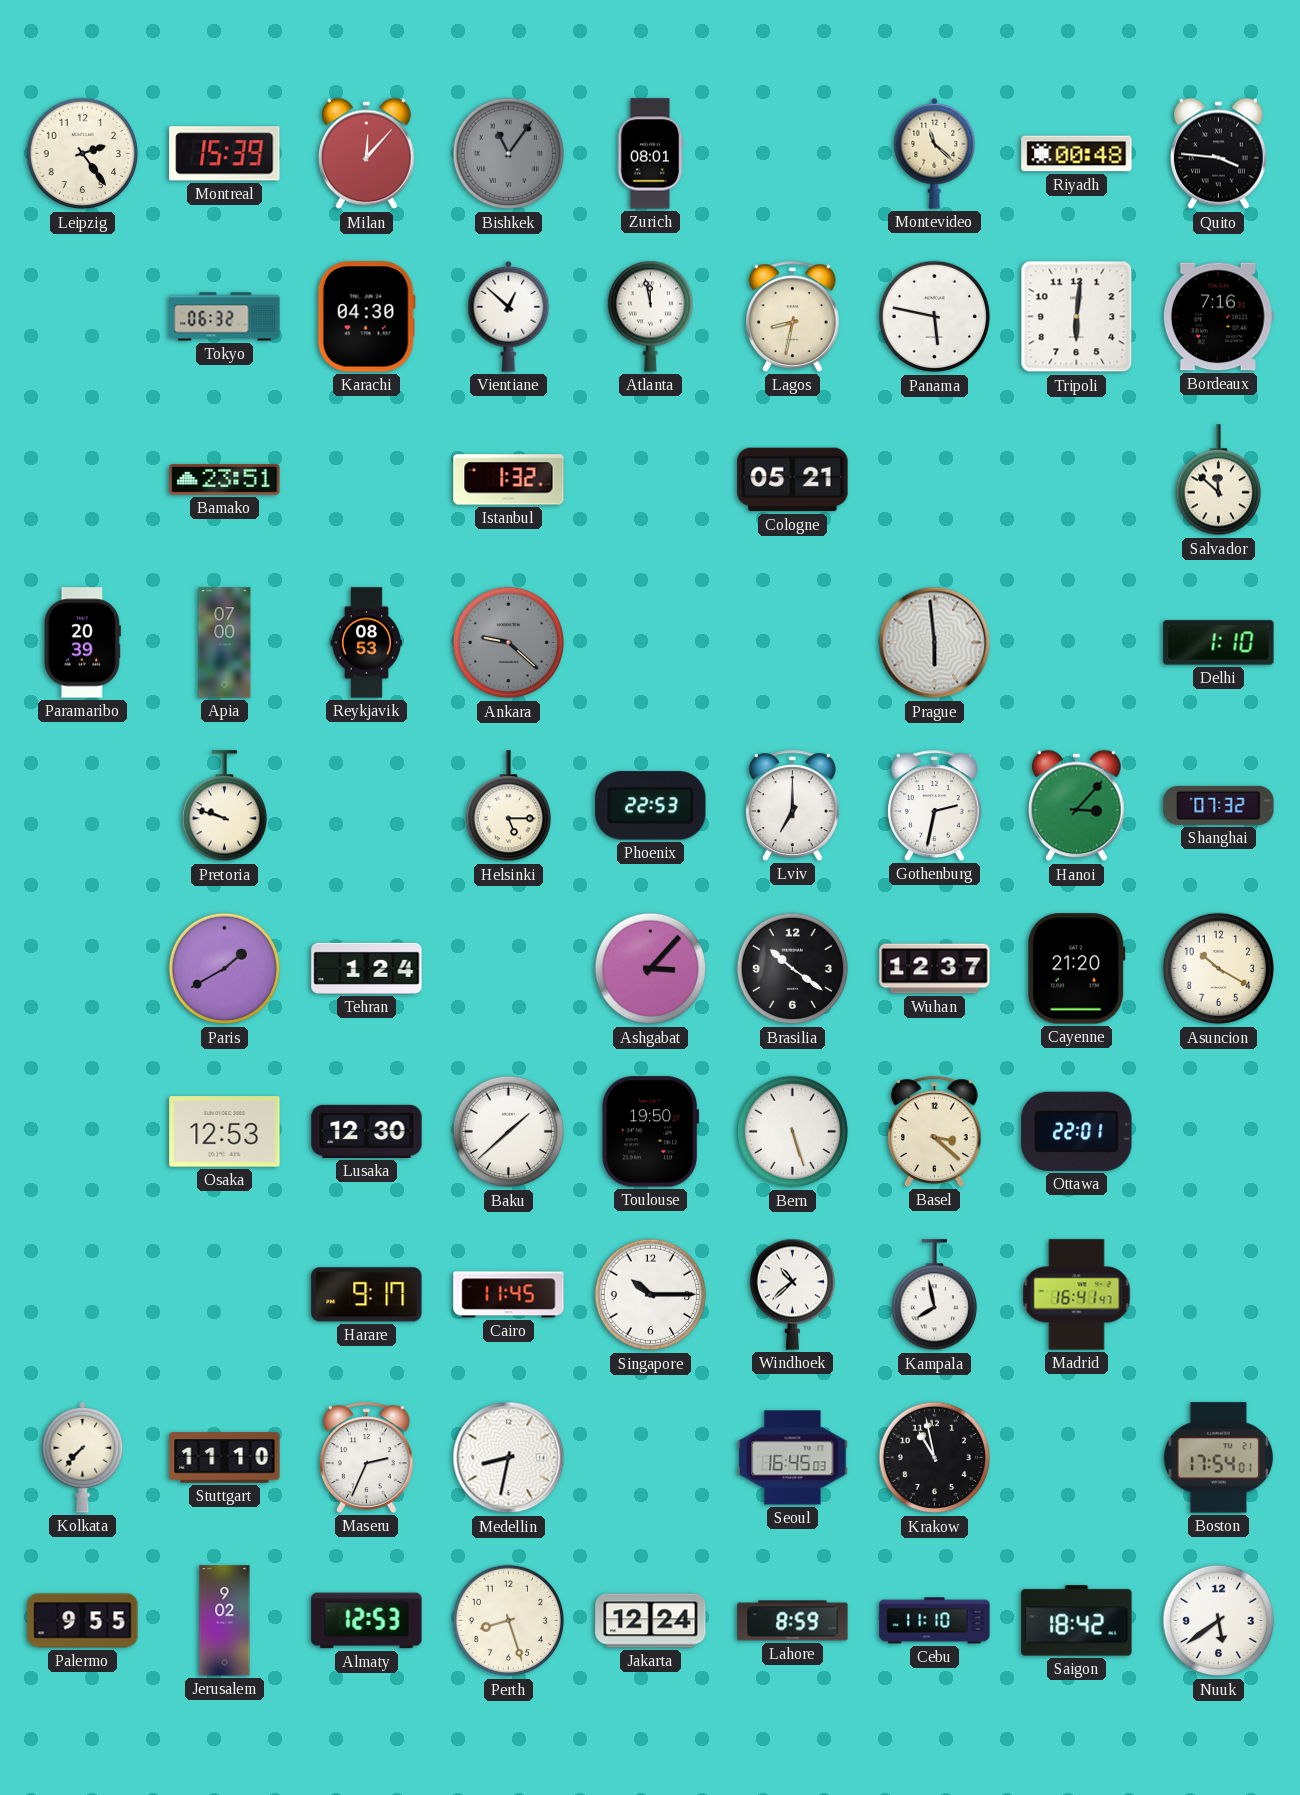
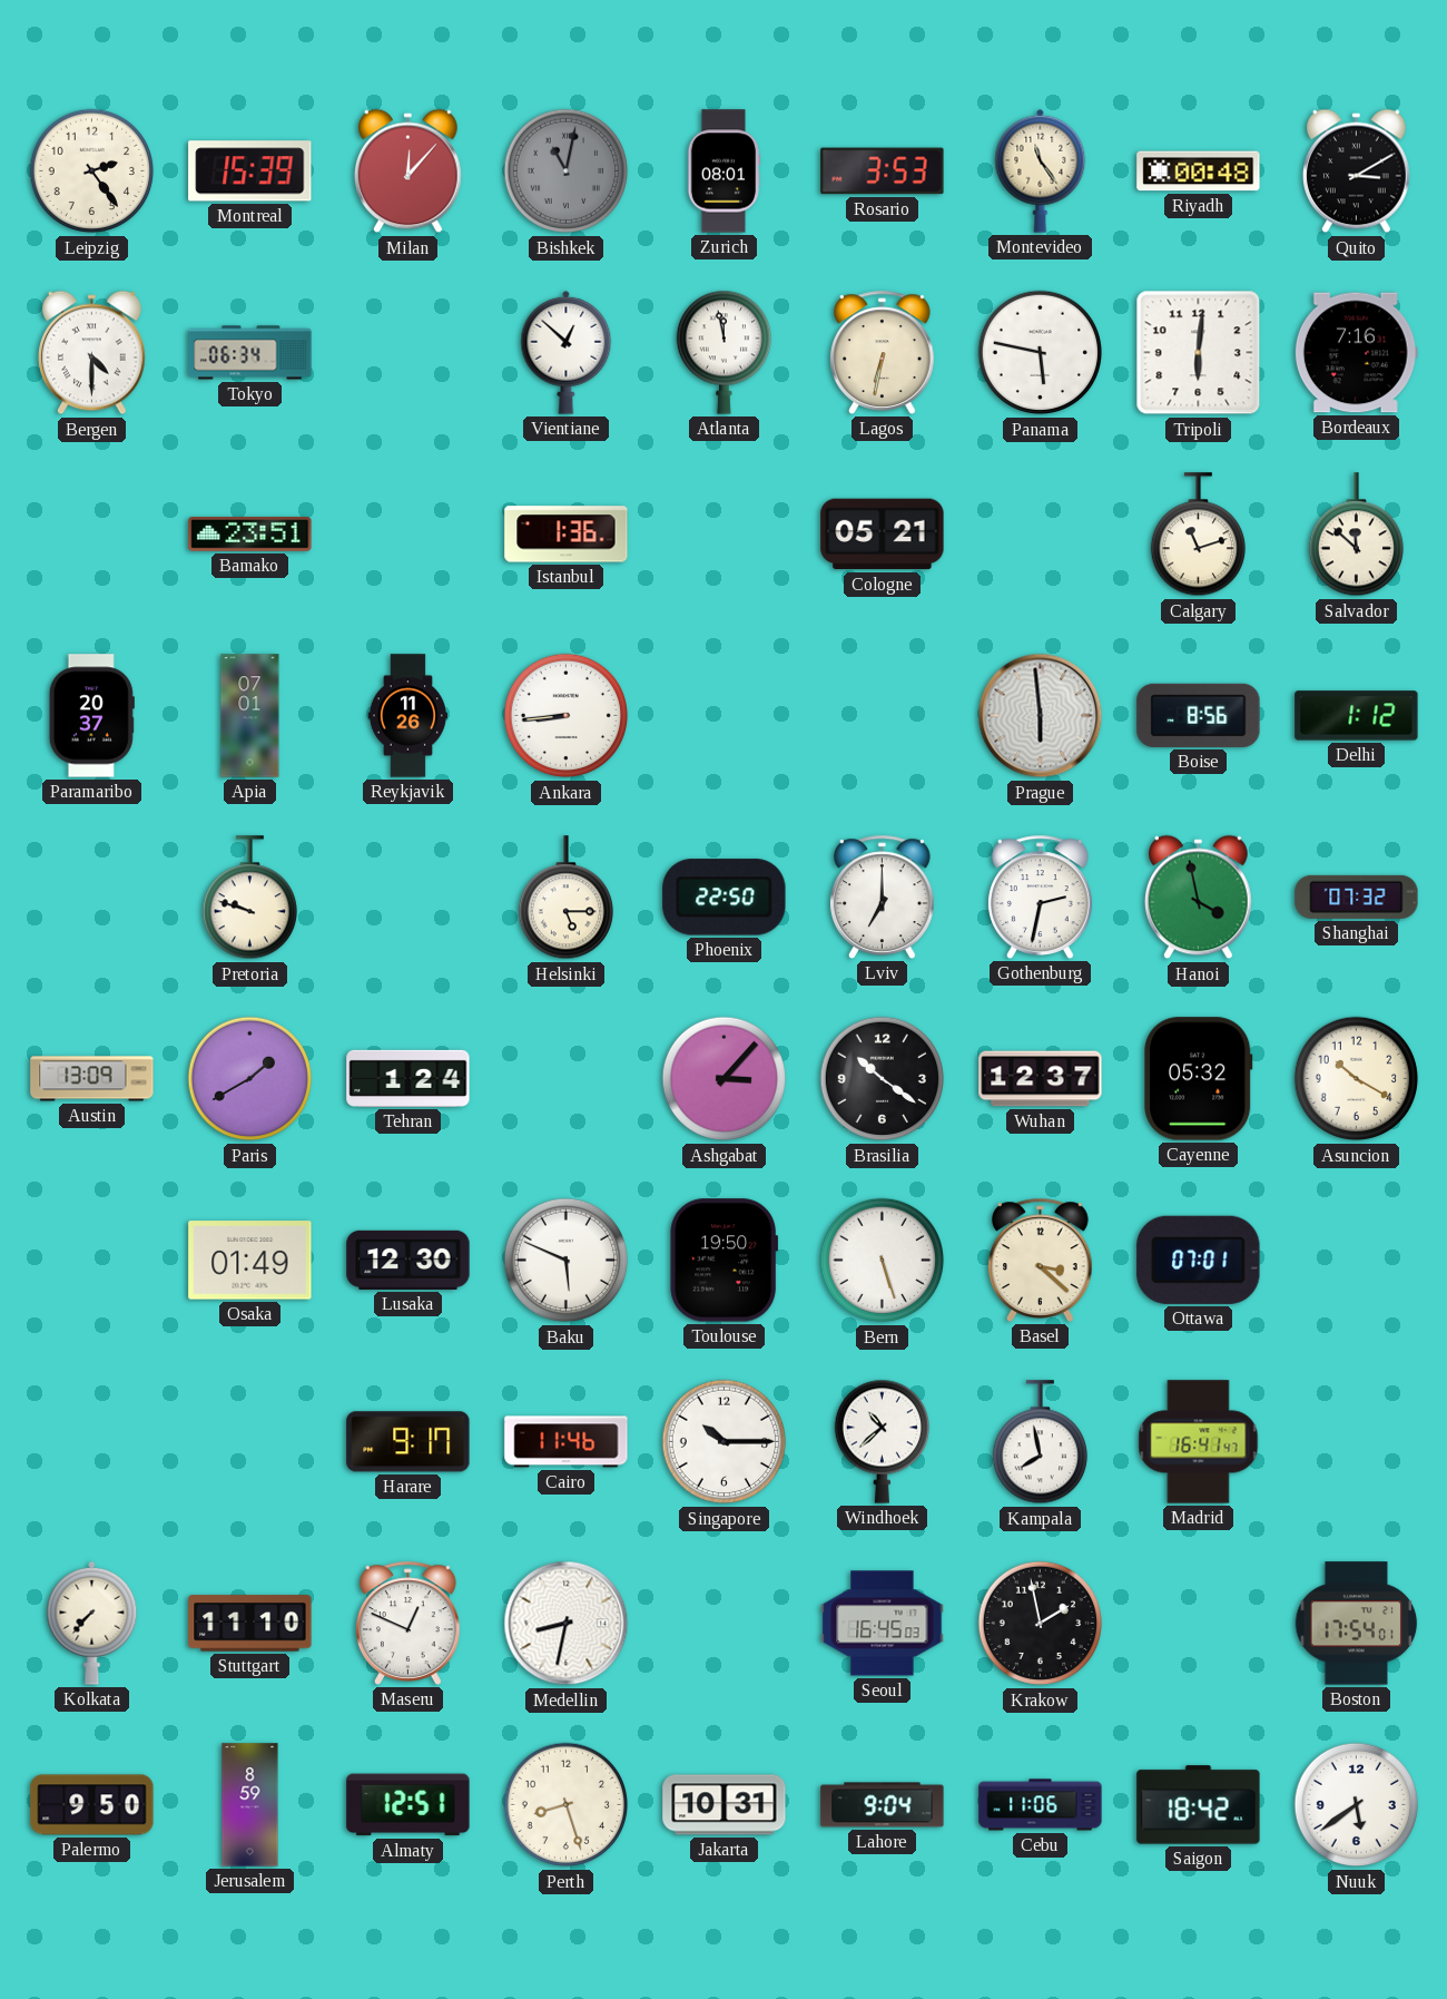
Bishkek: 11:06 -> 11:02 (567, 172)
Rosario: none -> 3:53 (883, 172)
Montevideo: 11:22 -> 11:24 (1041, 170)
Quito: 3:46 -> 3:10 (1357, 172)
Bergen: none -> 4:30 (92, 353)
Tokyo: 06:32 -> 06:34 (250, 353)
Karachi: 04:30 -> none (366, 317)
Lagos: 8:32 -> 6:32 (883, 352)
Istanbul: 1:32 -> 1:36 (567, 535)
Calgary: none -> 11:12 (1198, 535)
Paramaribo: 20:39 -> 20:37 (91, 716)
Apia: 07:00 -> 07:01 (250, 716)
Reykjavik: 08:53 -> 11:26 (407, 716)
Ankara: 9:22 -> 8:44 (567, 716)
Ankara dial: grey -> white (567, 716)
Boise: none -> 8:56 (1199, 715)
Delhi: 1:10 -> 1:12 (1357, 716)
Phoenix: 22:53 -> 22:50 (725, 898)
Hanoi: 3:07 -> 3:58 (1199, 898)
Austin: none -> 13:09 (92, 1079)
Cayenne: 21:20 -> 05:32 (1199, 1079)
Osaka: 12:53 -> 01:49 (250, 1261)
Baku: 1:38 -> 5:49 (567, 1261)
Ottawa: 22:01 -> 07:01 (1199, 1260)
Cairo: 11:45 -> 11:46 (567, 1442)
Maseru: 2:34 -> 12:49 (408, 1623)
Krakow: 10:58 -> 1:58 (1041, 1624)
Palermo: 9:55 -> 9:50 (92, 1805)
Jerusalem: 9:02 -> 8:59 (250, 1805)
Almaty: 12:53 -> 12:51 (408, 1805)
Jakarta: 12:24 -> 10:31 (725, 1805)
Lahore: 8:59 -> 9:04 (883, 1805)
Cebu: 11:10 -> 11:06 (1041, 1805)
